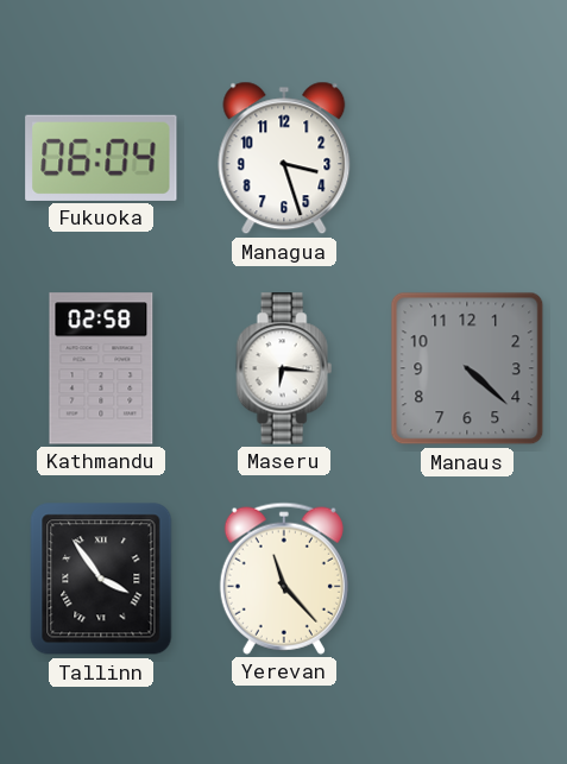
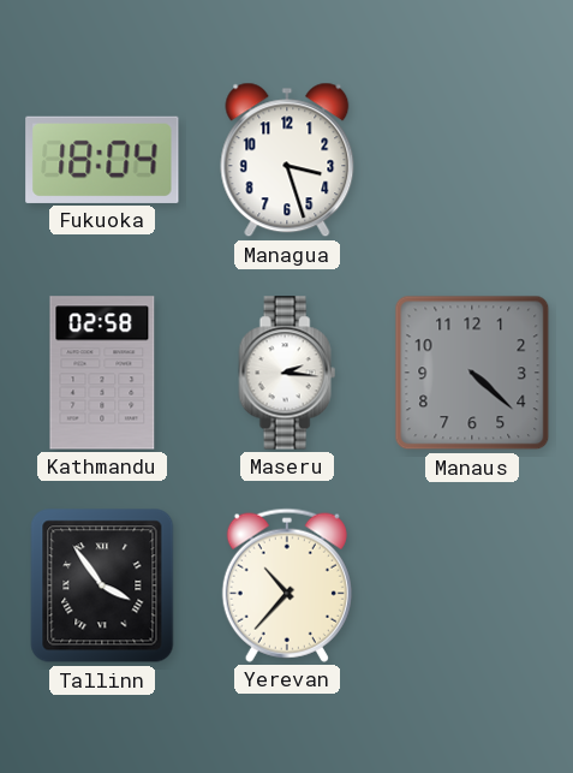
Fukuoka: 06:04 -> 18:04 (102, 160)
Maseru: 6:16 -> 2:16 (287, 373)
Yerevan: 11:23 -> 10:37 (287, 585)
